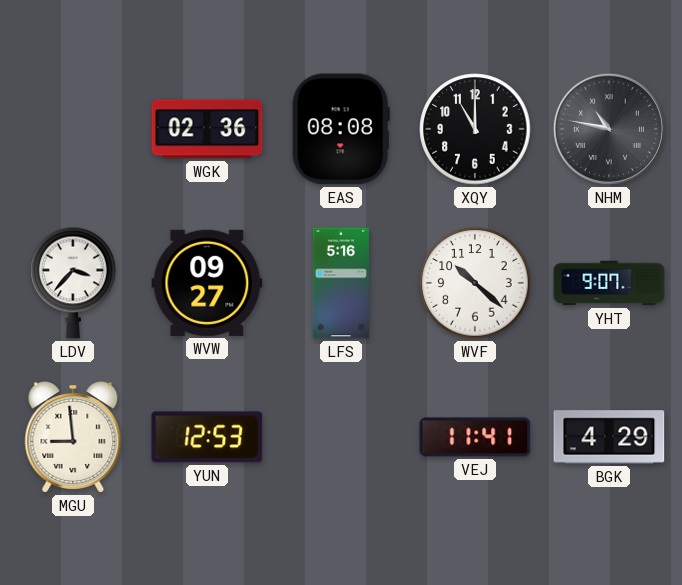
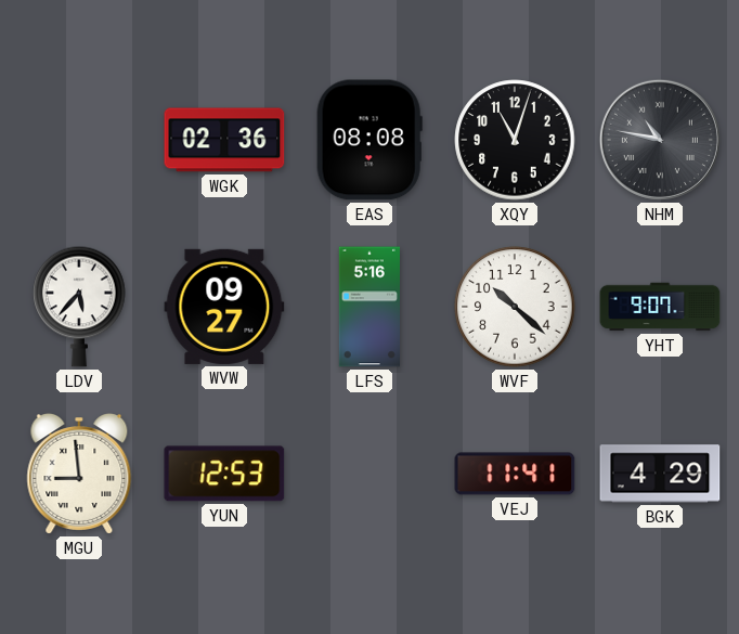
XQY: 11:00 -> 11:03 (515, 140)
LDV: 3:37 -> 5:37 (79, 307)
